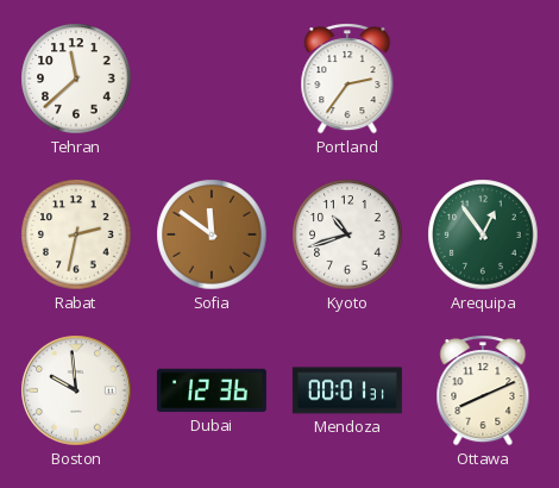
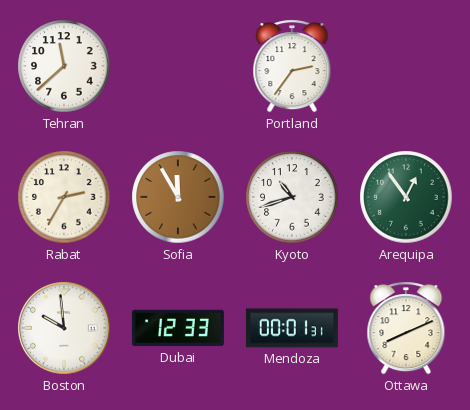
Rabat: 2:32 -> 2:35 (64, 197)
Sofia: 11:51 -> 11:55 (178, 197)
Dubai: 12:36 -> 12:33 (178, 328)
